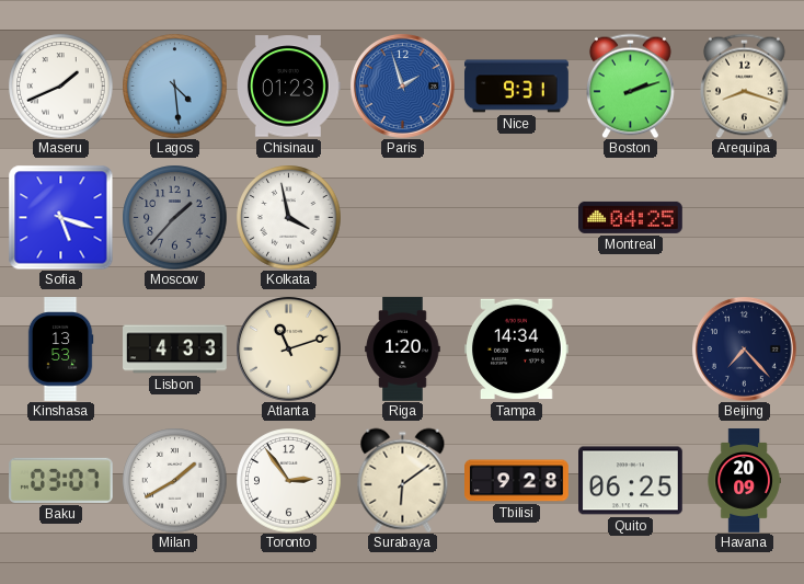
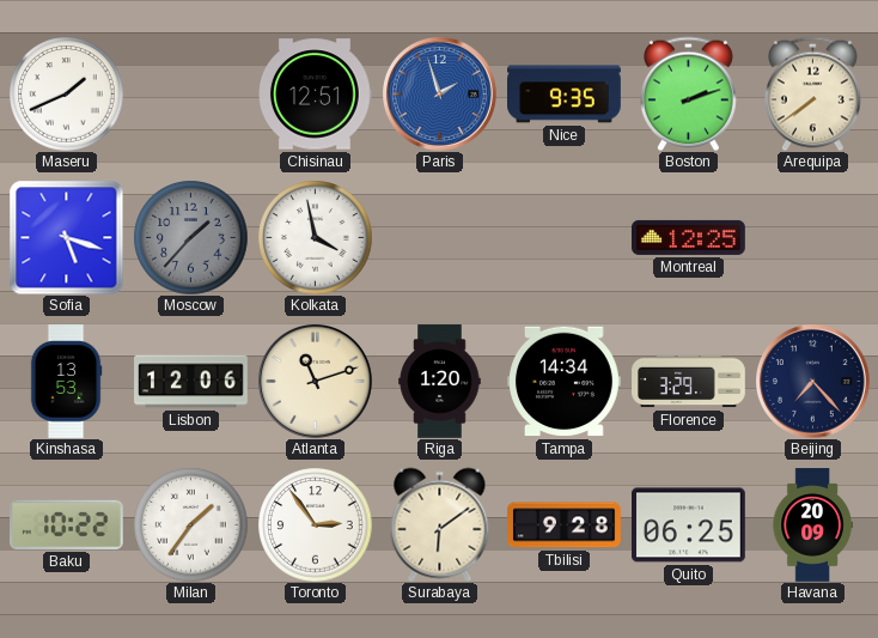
Lagos: 4:29 -> none (174, 85)
Chisinau: 01:23 -> 12:51 (316, 95)
Nice: 9:31 -> 9:35 (565, 95)
Arequipa: 8:18 -> 7:39 (812, 93)
Montreal: 04:25 -> 12:25 (689, 237)
Lisbon: 4:33 -> 12:06 (191, 382)
Florence: none -> 3:29 (689, 382)
Baku: 03:07 -> 10:22 (67, 524)
Milan: 1:40 -> 1:36 (190, 524)
